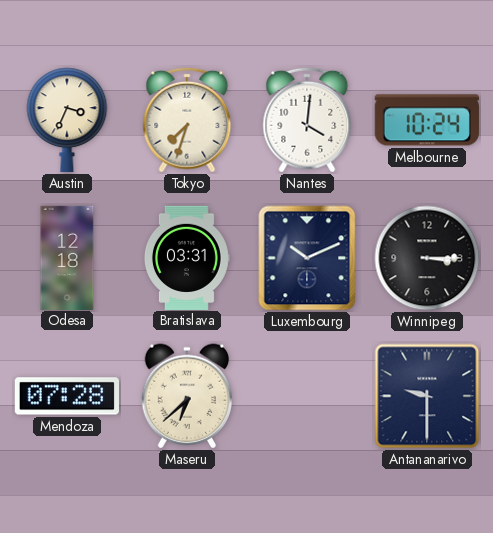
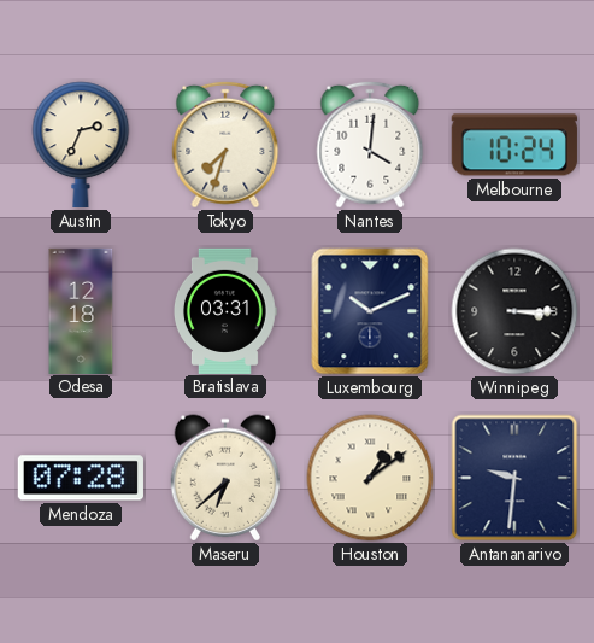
Austin: 3:34 -> 2:34 (81, 145)
Houston: none -> 1:09 (370, 478)
Antananarivo: 9:30 -> 9:31 (514, 478)
